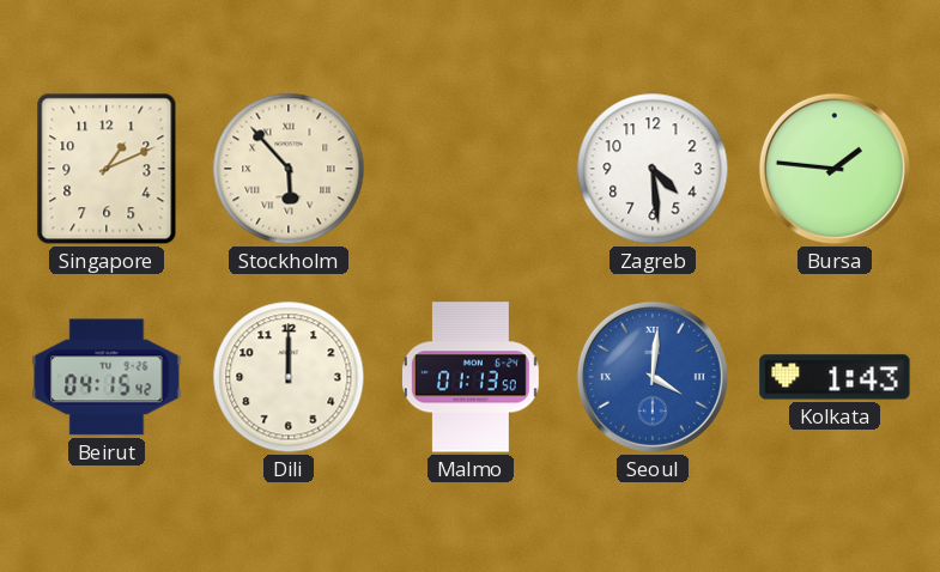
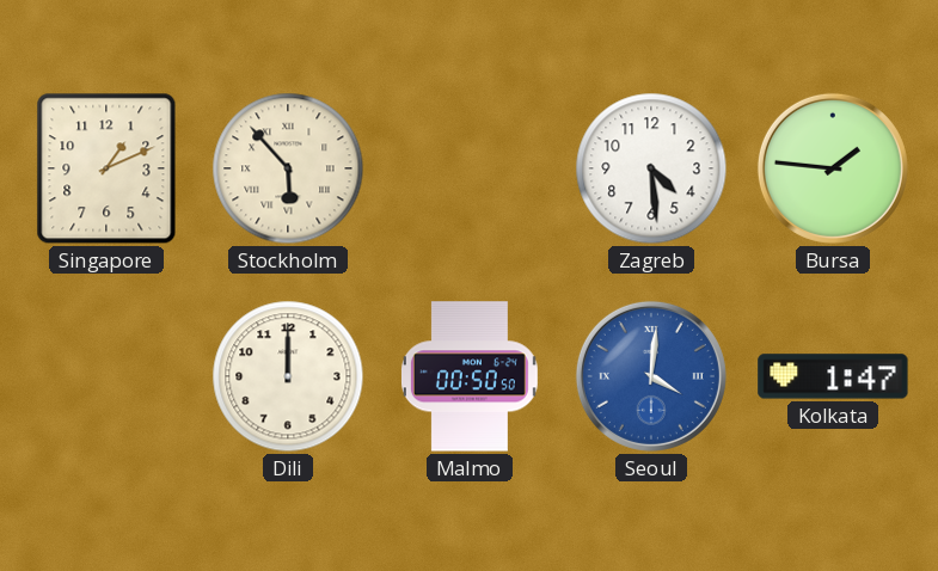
Beirut: 04:15 -> none (107, 377)
Malmo: 01:13 -> 00:50 (470, 376)
Kolkata: 1:43 -> 1:47 (833, 376)
